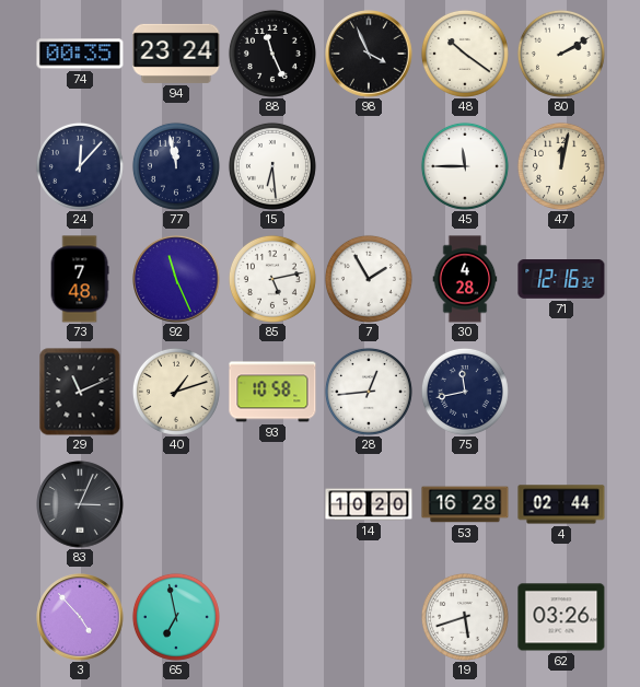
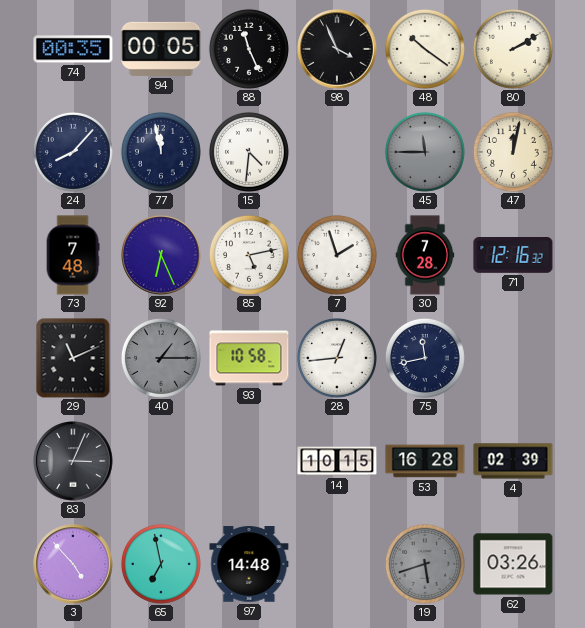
94: 23:24 -> 00:05 (161, 49)
24: 12:07 -> 8:07 (73, 152)
15: 6:29 -> 4:31 (249, 152)
45 dial: white -> grey (425, 152)
92: 11:26 -> 6:26 (161, 255)
7: 1:55 -> 1:57 (337, 255)
30: 4:28 -> 7:28 (425, 255)
40: 1:12 -> 1:15 (161, 358)
40 dial: cream -> grey (161, 358)
14: 10:20 -> 10:15 (337, 461)
4: 02:44 -> 02:39 (513, 461)
97: none -> 14:48 (249, 564)
19 dial: white -> grey (425, 564)
